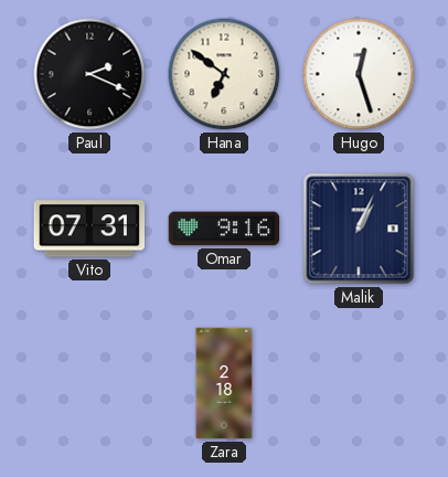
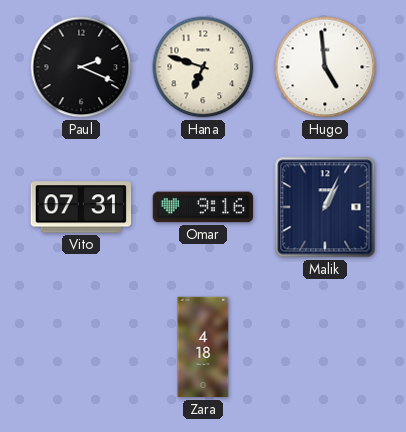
Hana: 6:51 -> 6:48 (203, 67)
Hugo: 12:27 -> 4:59 (325, 67)
Zara: 2:18 -> 4:18 (203, 347)
